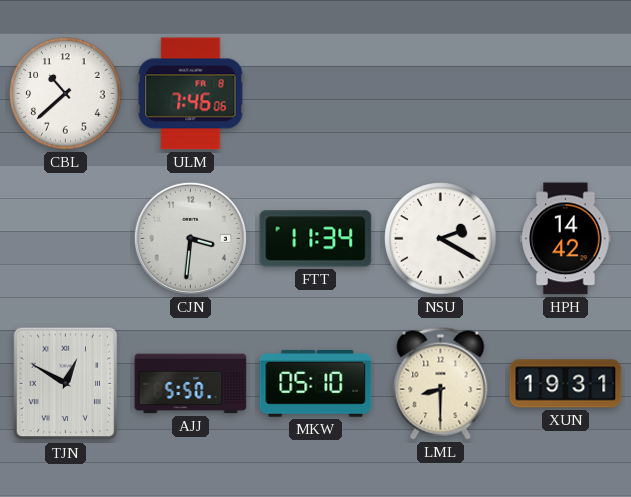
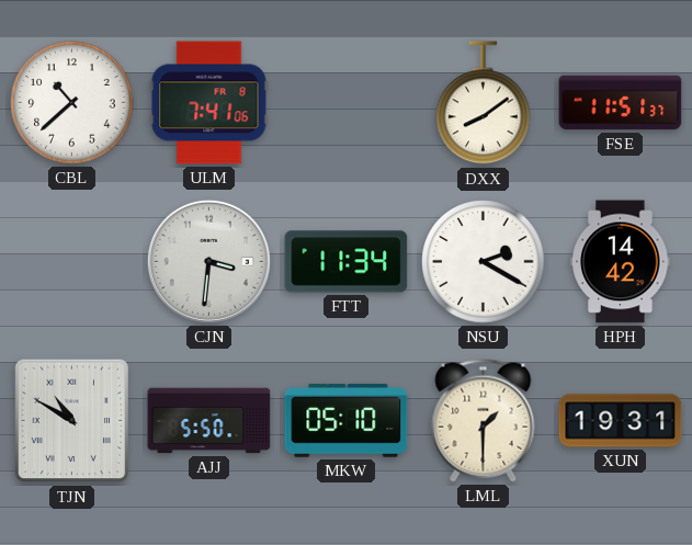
ULM: 7:46 -> 7:41 (209, 103)
DXX: none -> 8:09 (484, 103)
FSE: none -> 11:51 (621, 103)
TJN: 12:50 -> 10:50 (72, 421)
LML: 8:30 -> 1:30 (484, 421)
